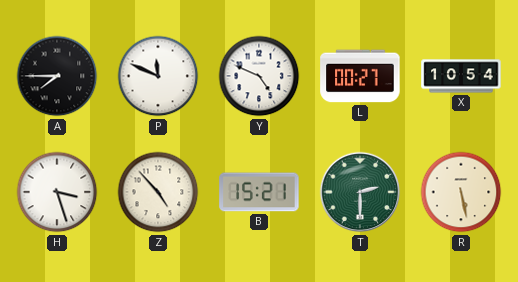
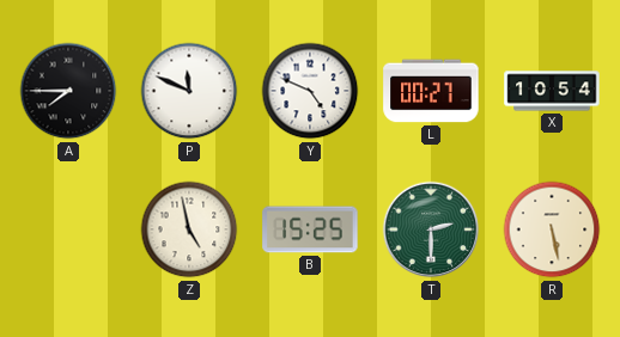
H: 3:27 -> none (57, 192)
Z: 4:53 -> 4:58 (189, 229)
B: 15:21 -> 15:25 (310, 229)
